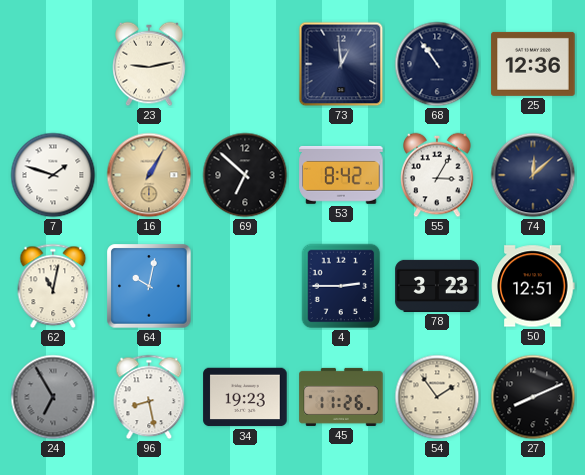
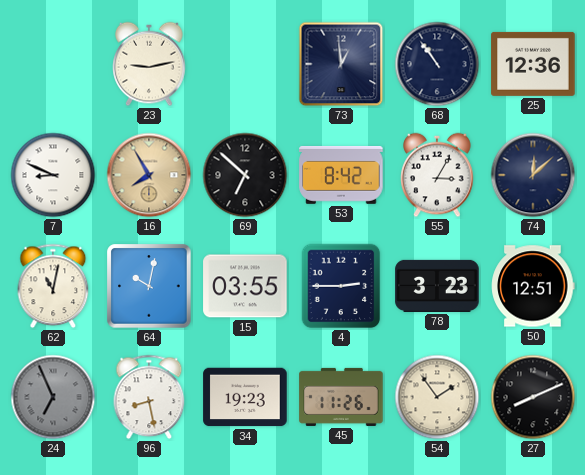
7: 1:48 -> 8:49 (53, 175)
16: 1:05 -> 7:55 (149, 175)
15: none -> 03:55 (245, 286)
24: 6:55 -> 6:56 (53, 397)
